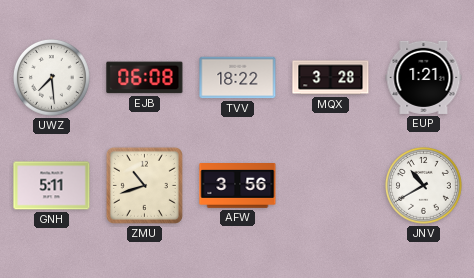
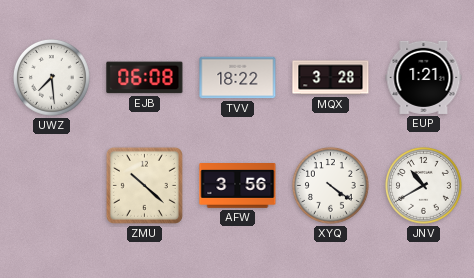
GNH: 5:11 -> none (52, 186)
ZMU: 10:42 -> 10:22 (144, 185)
XYQ: none -> 4:21 (330, 185)
